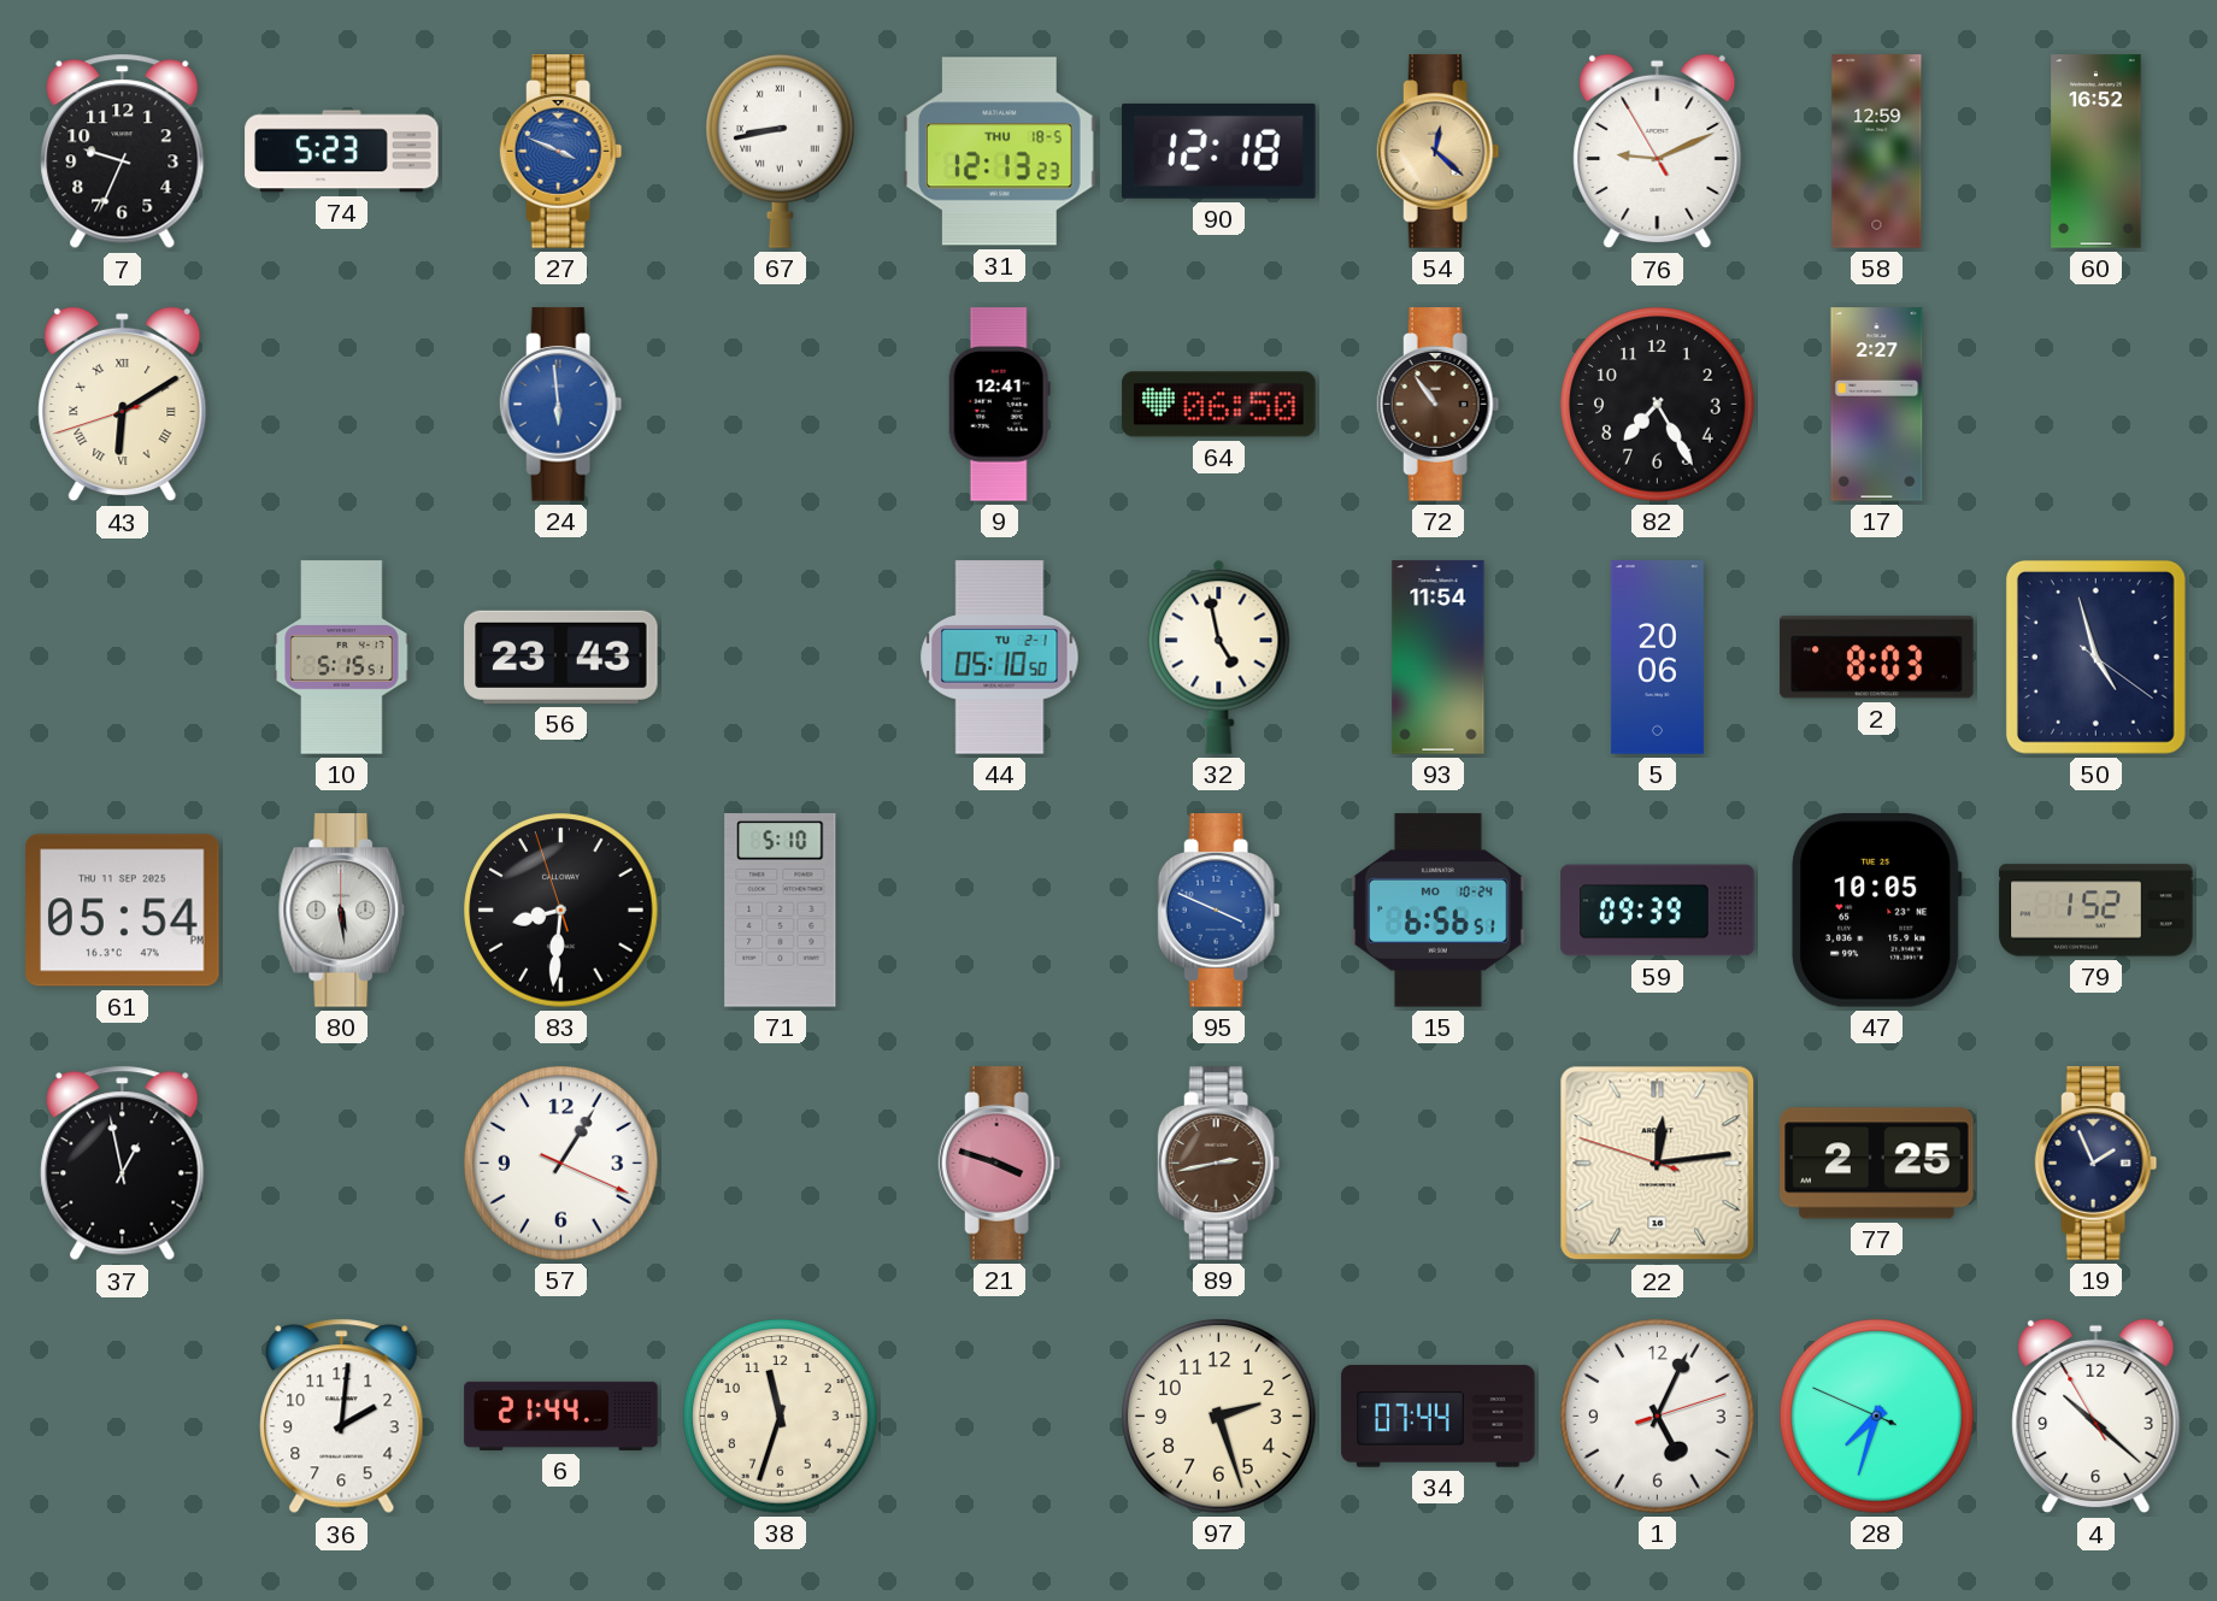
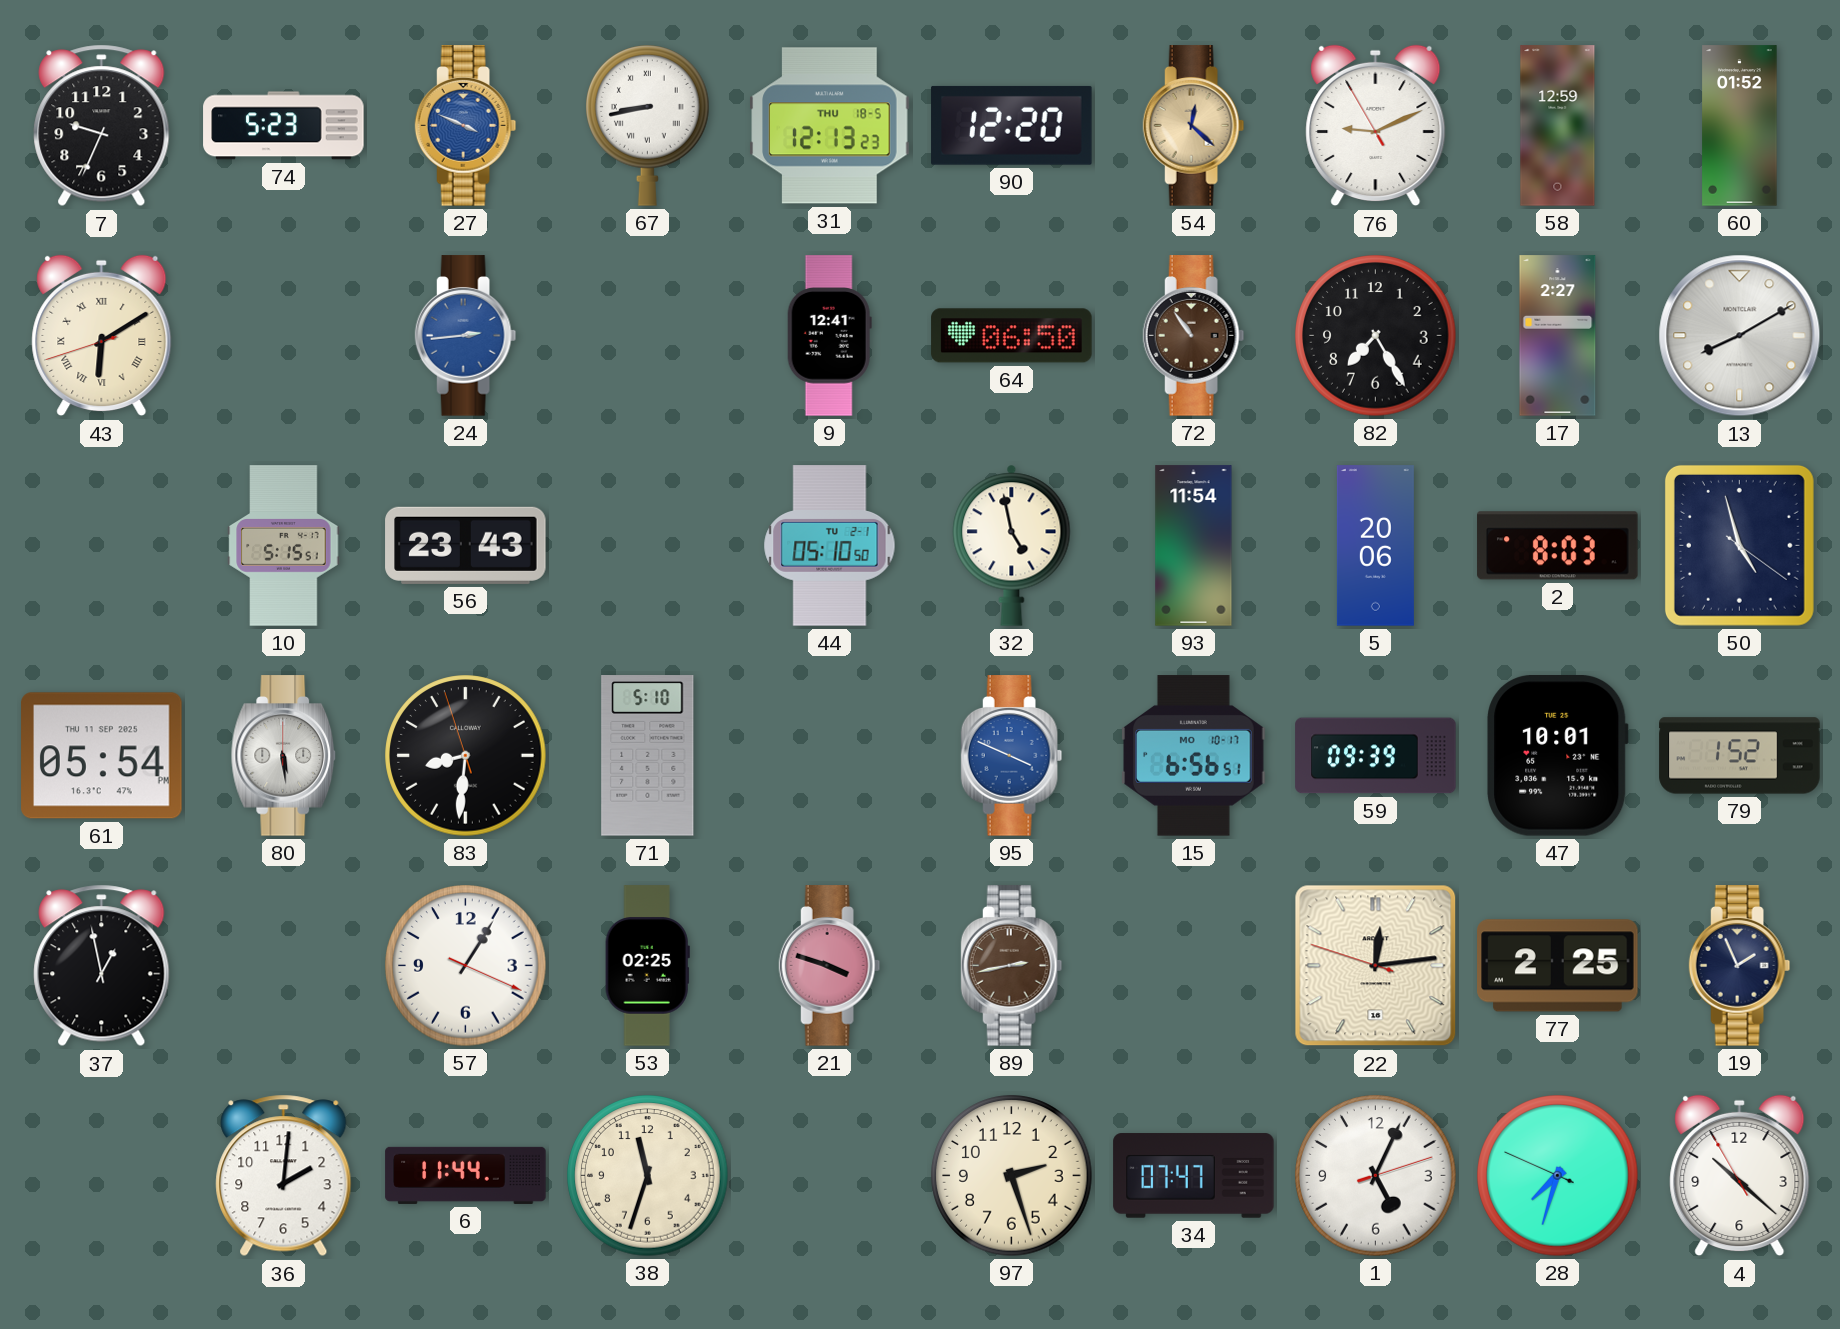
90: 12:18 -> 12:20 (1012, 125)
60: 16:52 -> 01:52 (1740, 126)
24: 5:59 -> 2:44 (466, 336)
13: none -> 8:10 (1740, 336)
15 date: MO 10-24 -> MO 10-17 (1194, 756)
47: 10:05 -> 10:01 (1558, 756)
53: none -> 02:25 (647, 966)
6: 21:44 -> 11:44 (466, 1175)
34: 07:44 -> 07:47 (1194, 1176)
